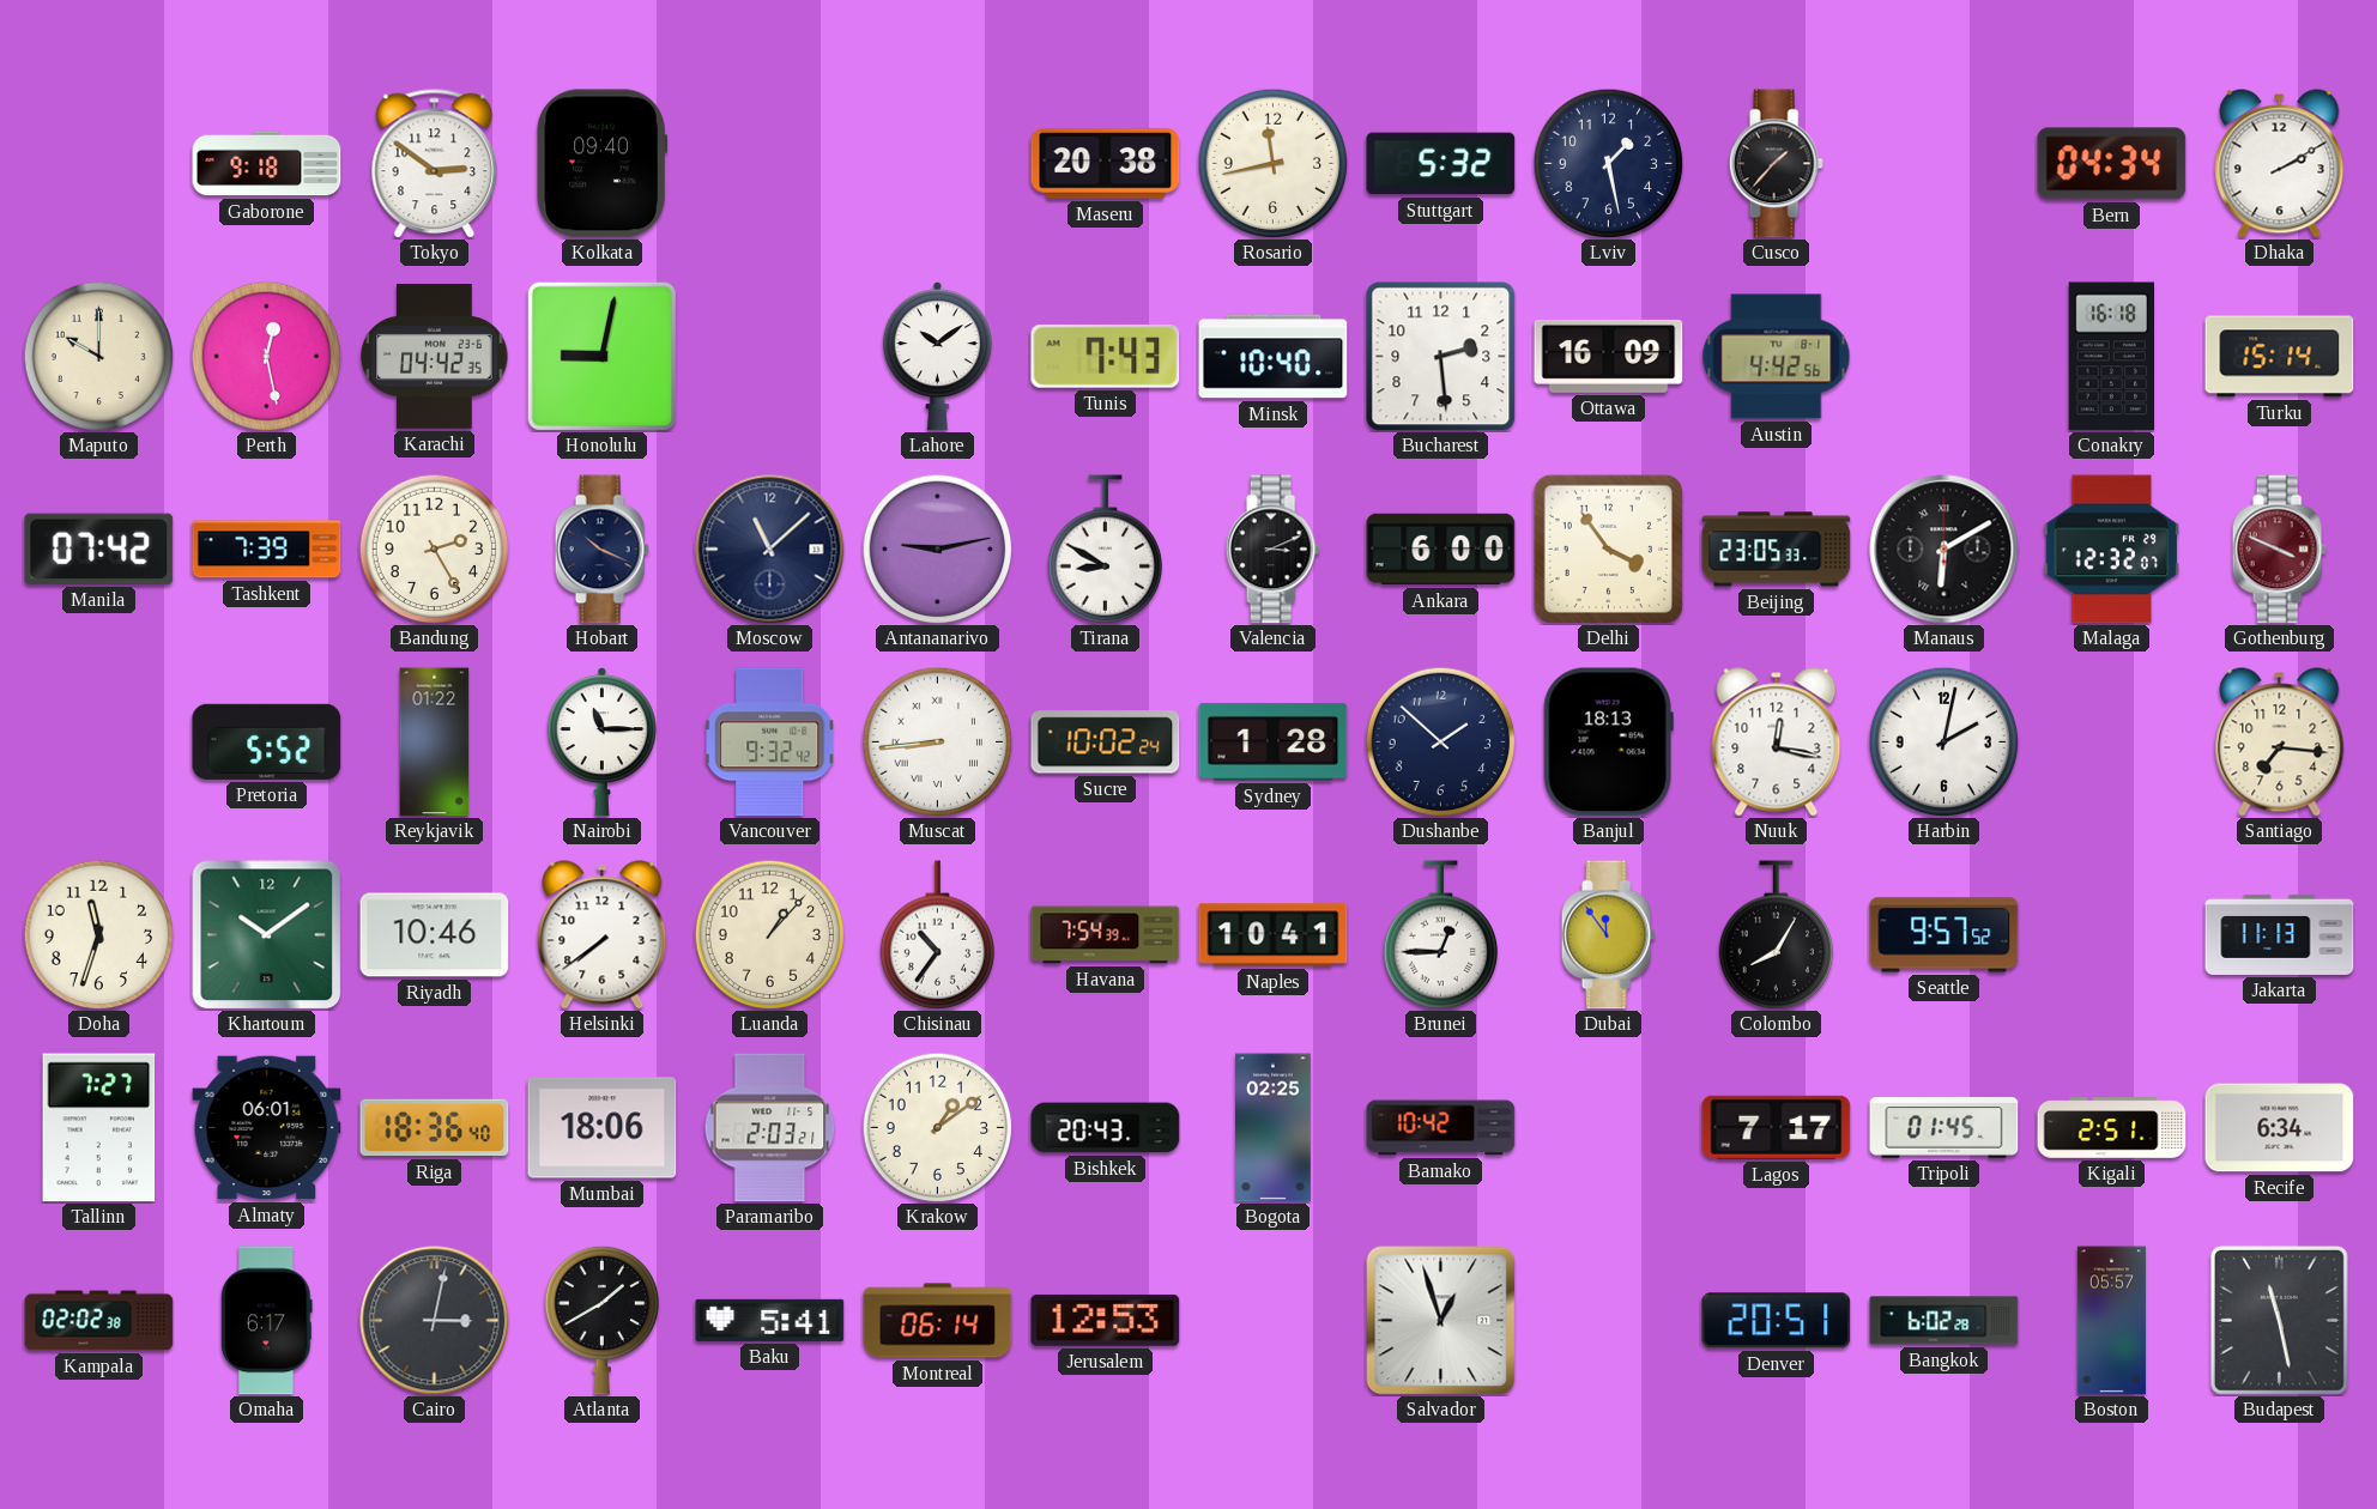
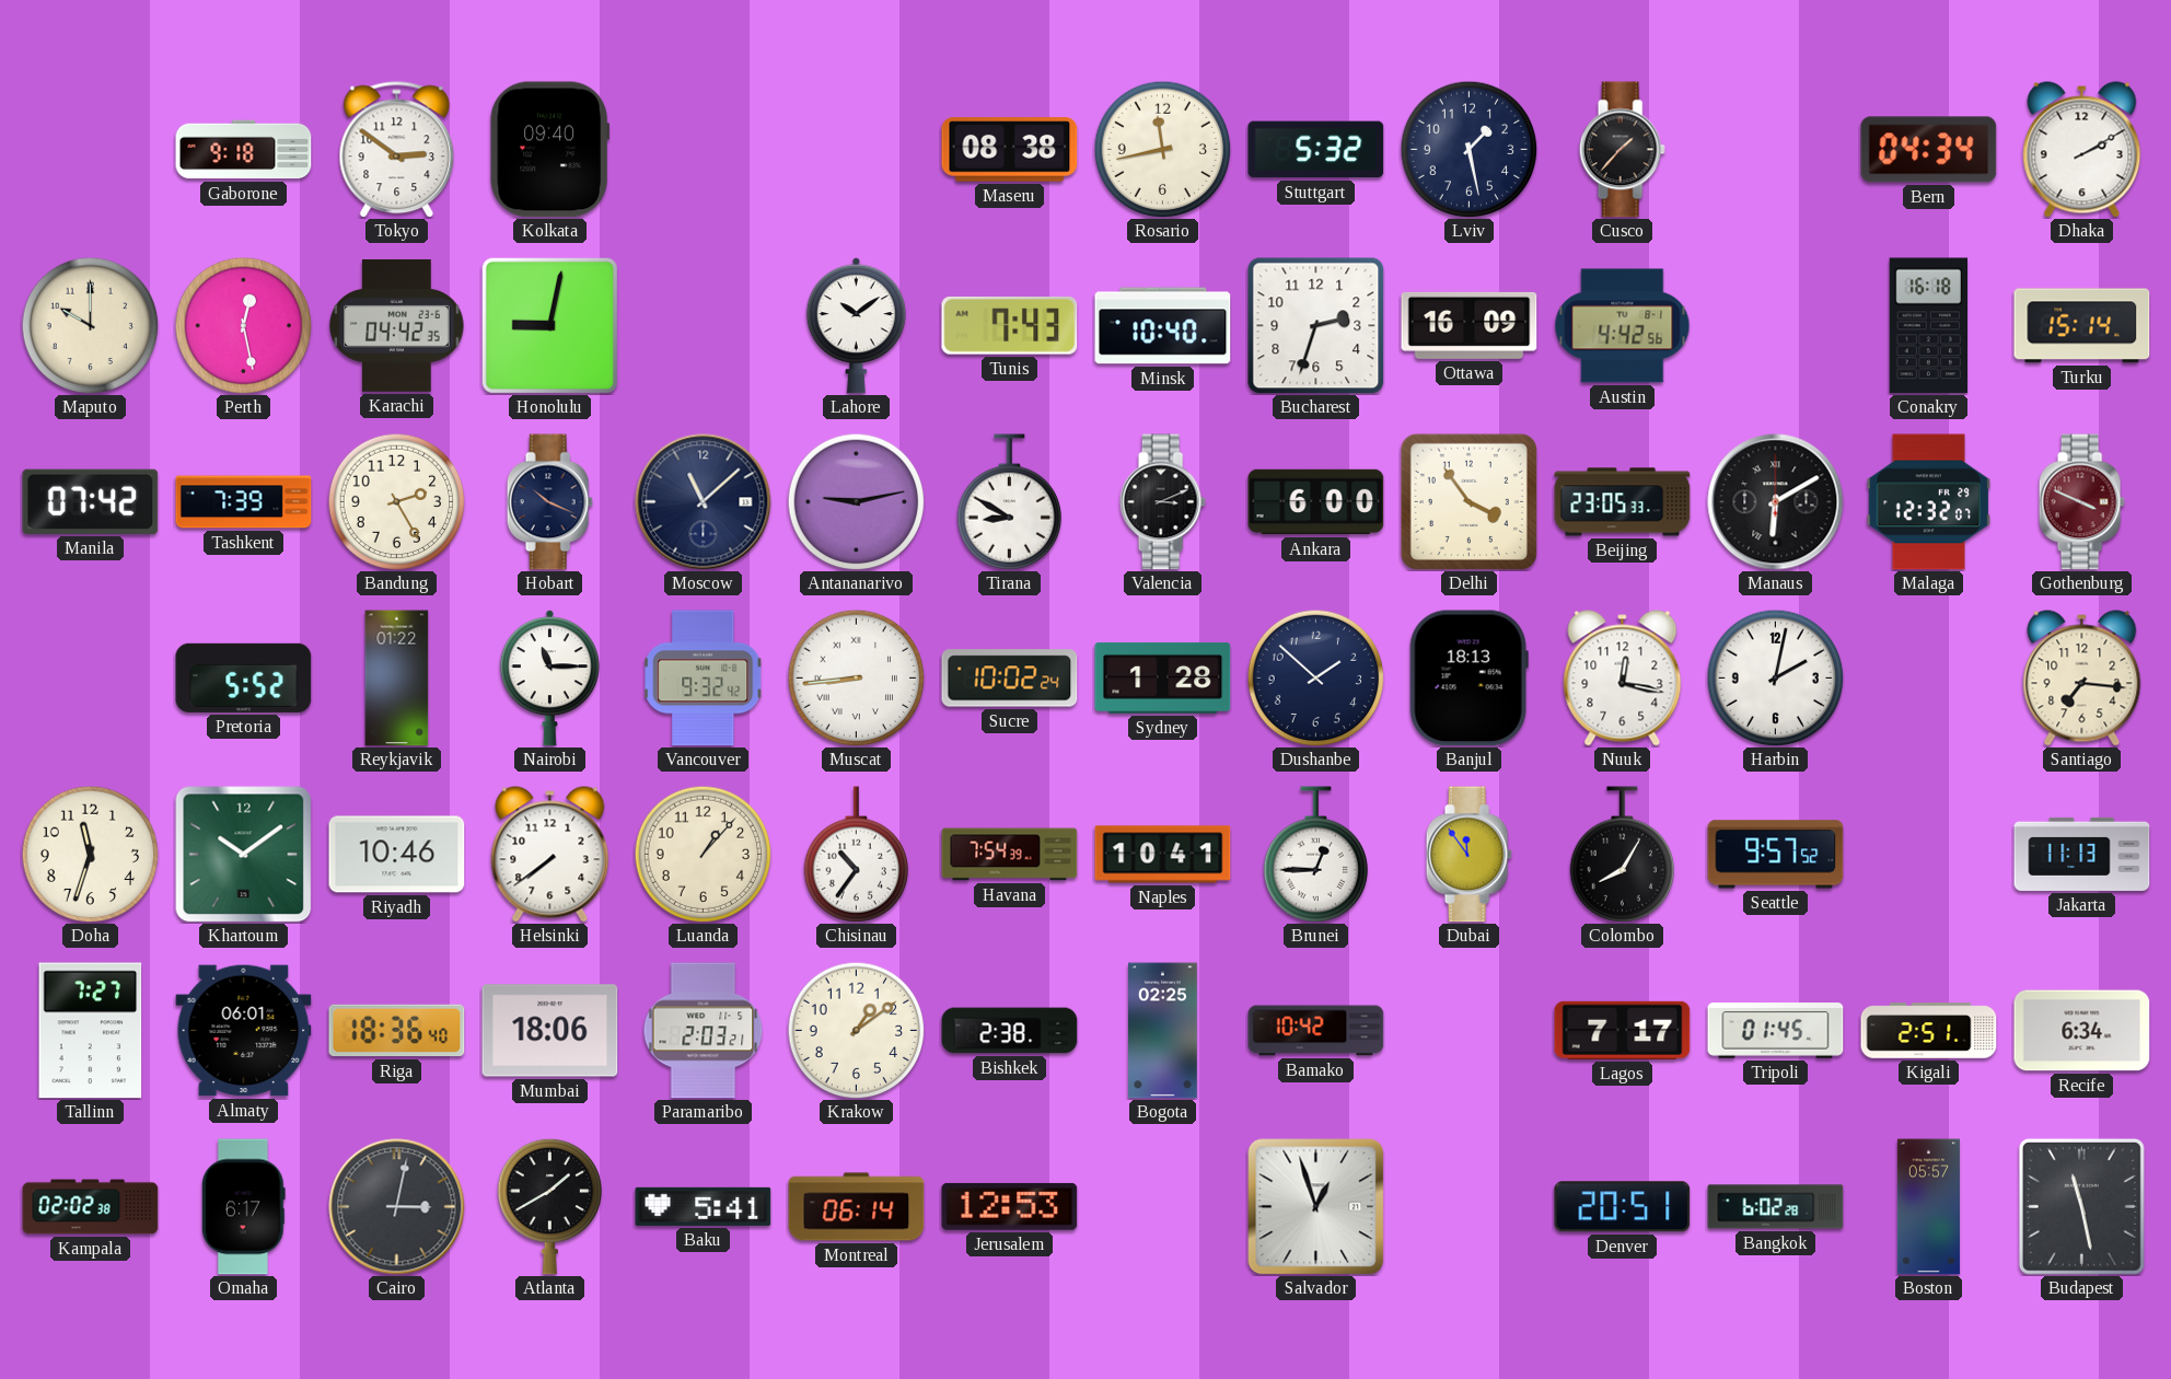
Maseru: 20:38 -> 08:38 (1010, 150)
Bucharest: 2:29 -> 2:33 (1316, 326)
Bishkek: 20:43 -> 2:38 (1010, 1031)
